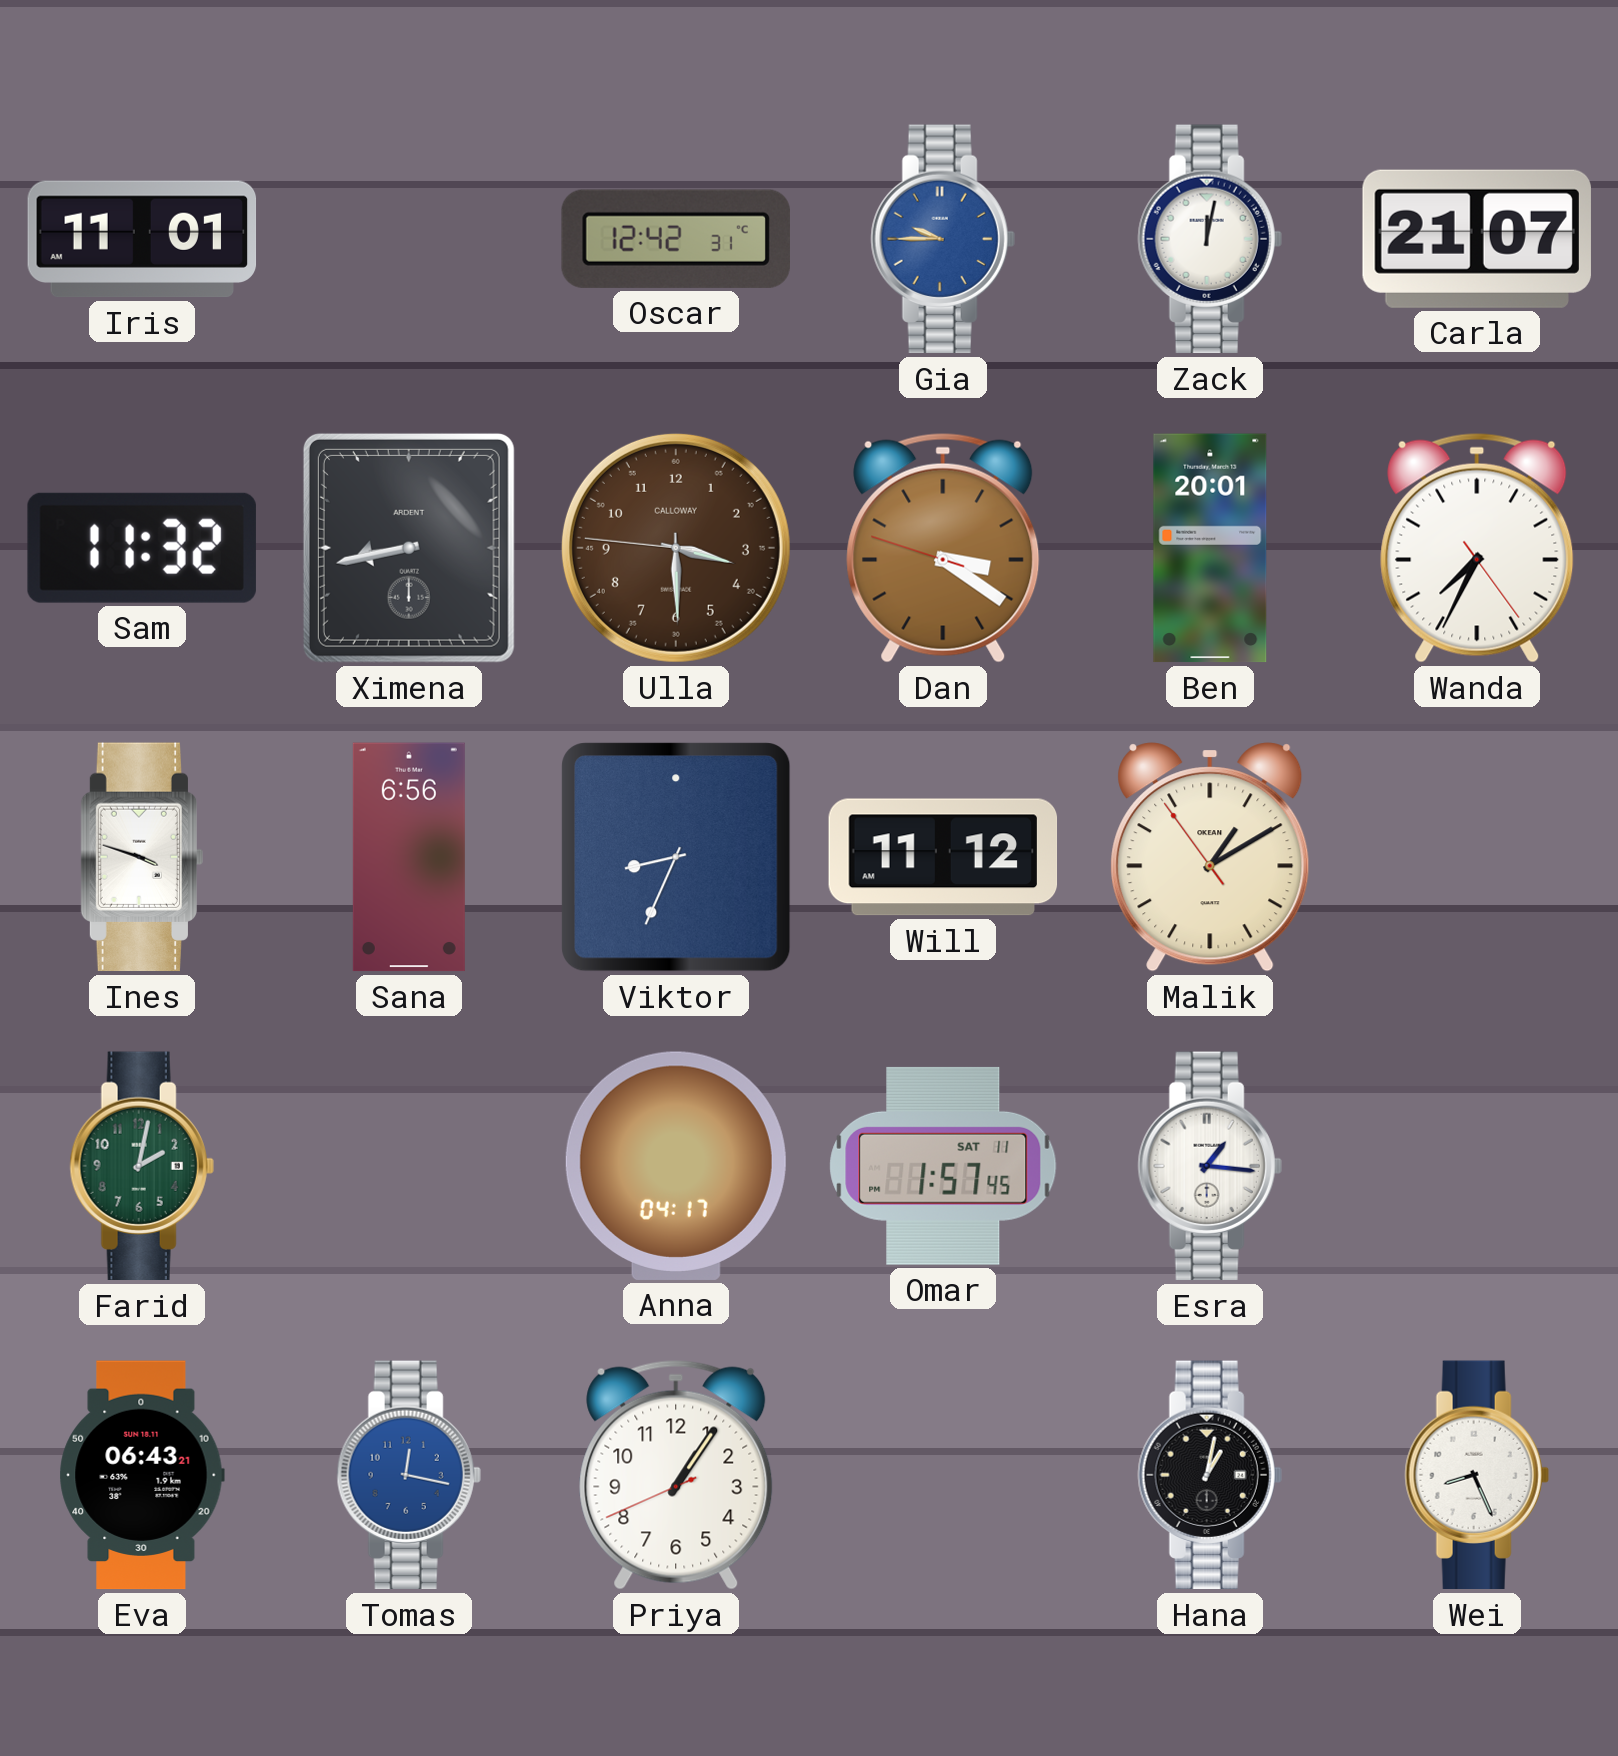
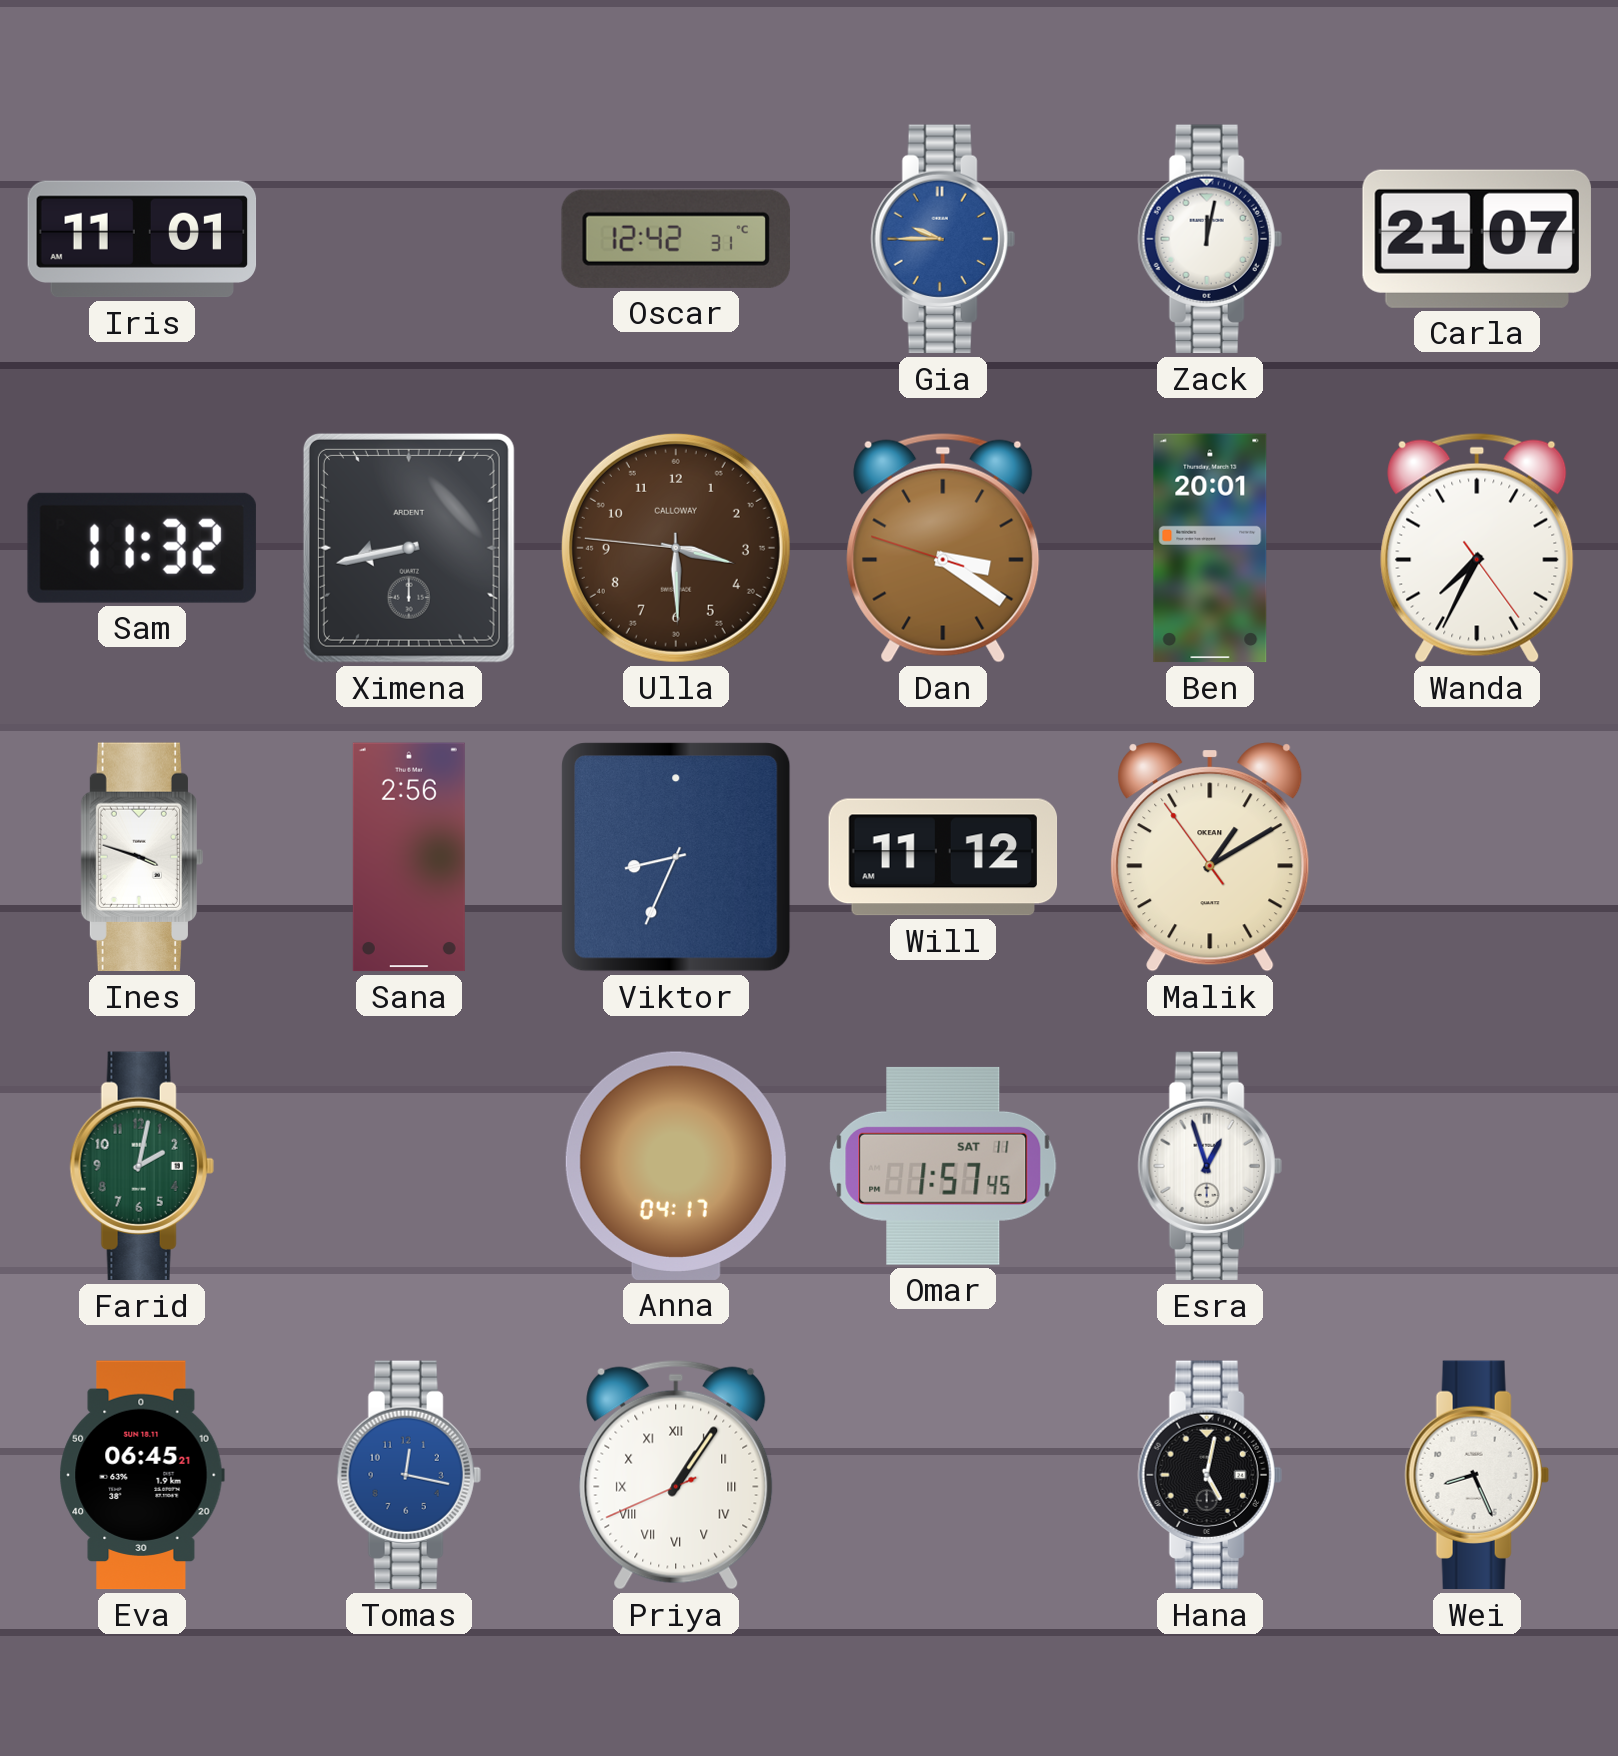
Sana: 6:56 -> 2:56 (409, 857)
Esra: 1:16 -> 12:57 (1210, 1166)
Eva: 06:43 -> 06:45 (142, 1475)
Priya numerals: Arabic -> Roman (676, 1475)
Hana: 1:02 -> 5:02 (1210, 1475)
